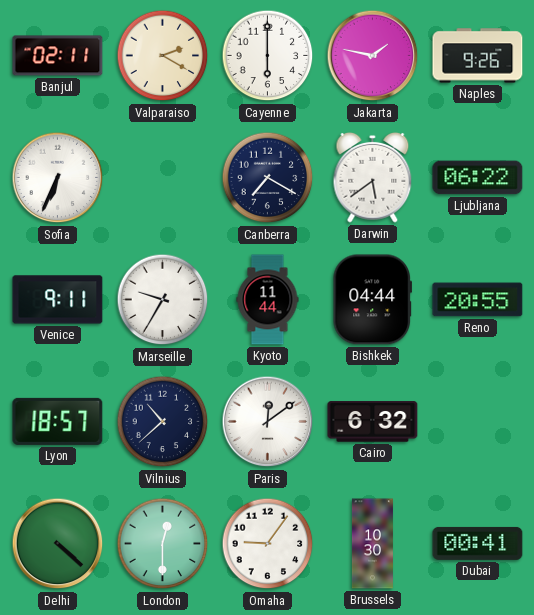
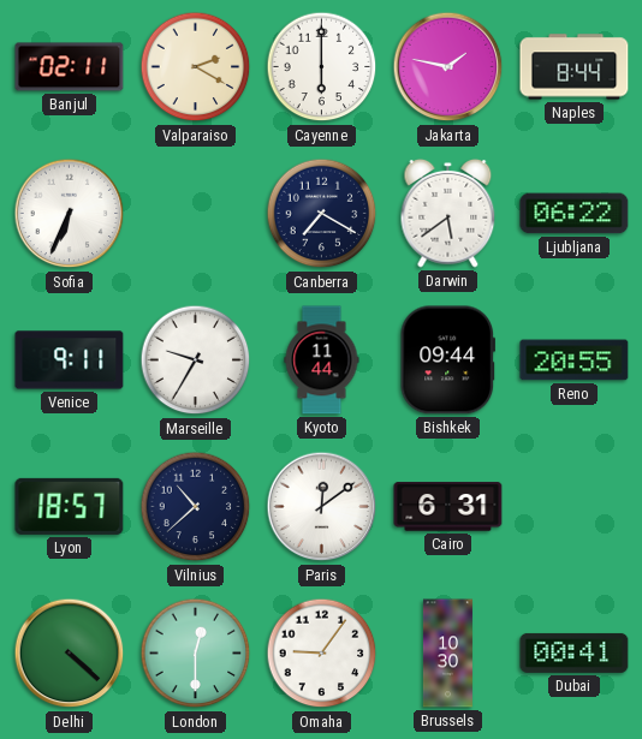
Naples: 9:26 -> 8:44 (575, 67)
Bishkek: 04:44 -> 09:44 (447, 360)
Cairo: 6:32 -> 6:31 (448, 507)
